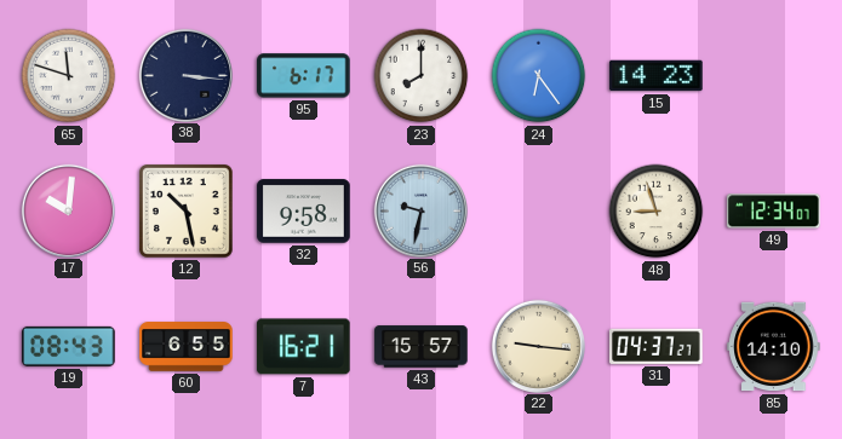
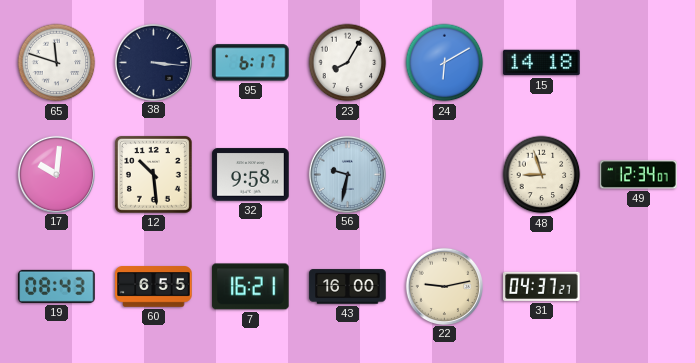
23: 8:00 -> 8:05 (348, 63)
24: 6:24 -> 6:10 (445, 63)
15: 14:23 -> 14:18 (542, 63)
12: 10:28 -> 10:29 (153, 174)
43: 15:57 -> 16:00 (348, 287)
22: 9:16 -> 9:13 (444, 286)
85: 14:10 -> none (774, 347)
